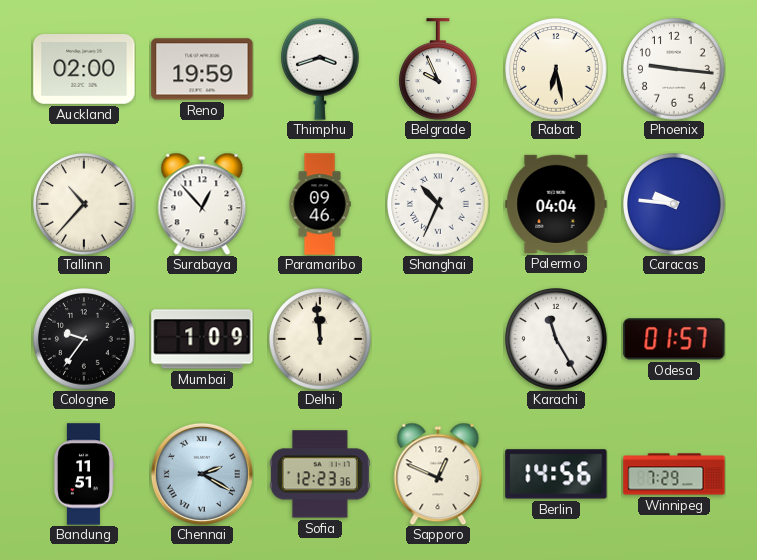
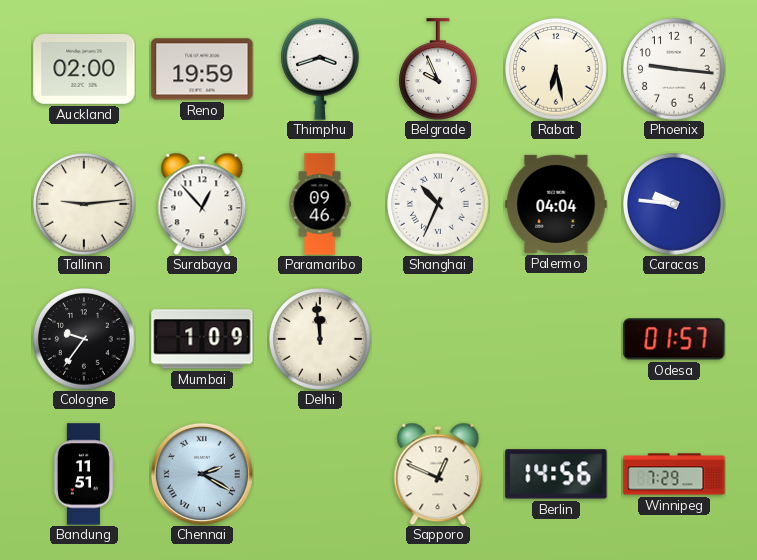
Tallinn: 10:37 -> 9:14 (84, 204)
Karachi: 11:25 -> none (556, 339)
Sofia: 12:23 -> none (320, 474)
